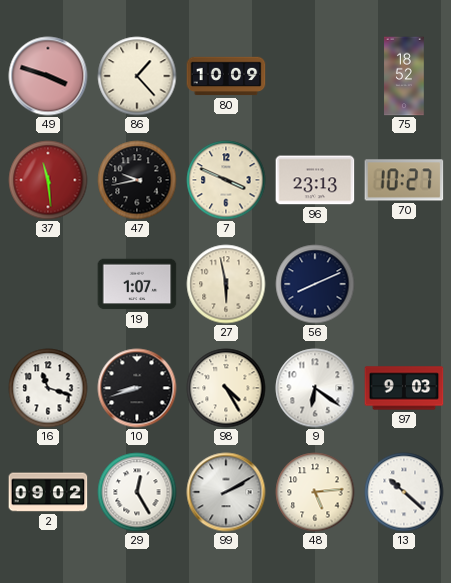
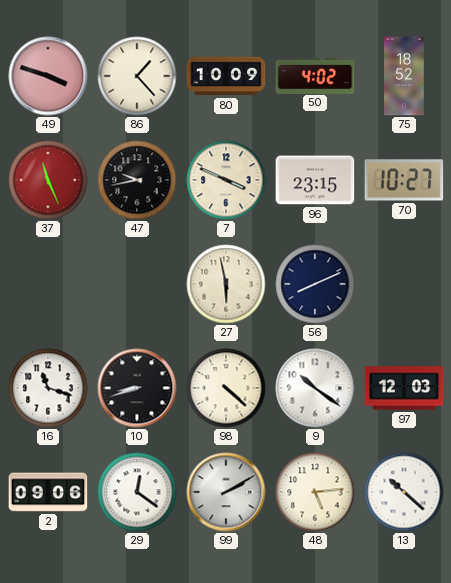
50: none -> 4:02 (315, 75)
37: 11:29 -> 11:26 (48, 180)
96: 23:13 -> 23:15 (315, 180)
19: 1:07 -> none (137, 284)
98: 4:25 -> 4:22 (226, 388)
9: 6:21 -> 10:21 (315, 388)
97: 9:03 -> 12:03 (404, 388)
2: 09:02 -> 09:06 (48, 492)
29: 12:25 -> 12:21 (137, 492)
